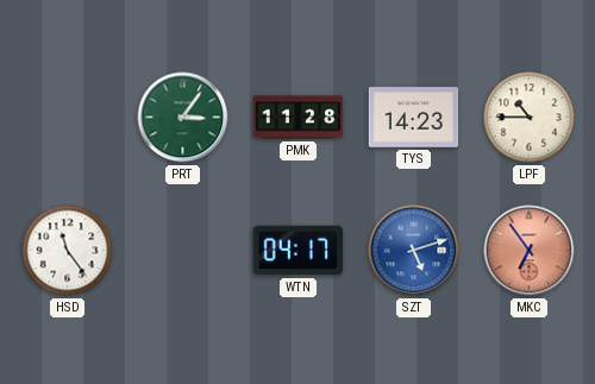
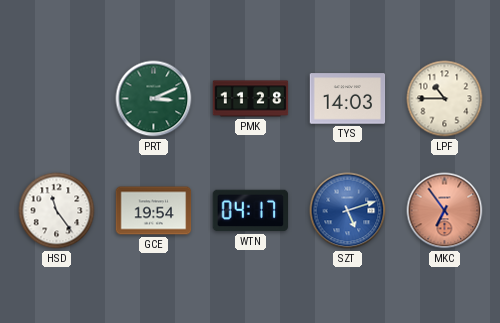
PRT: 3:06 -> 3:11 (154, 99)
TYS: 14:23 -> 14:03 (348, 99)
GCE: none -> 19:54 (154, 211)
